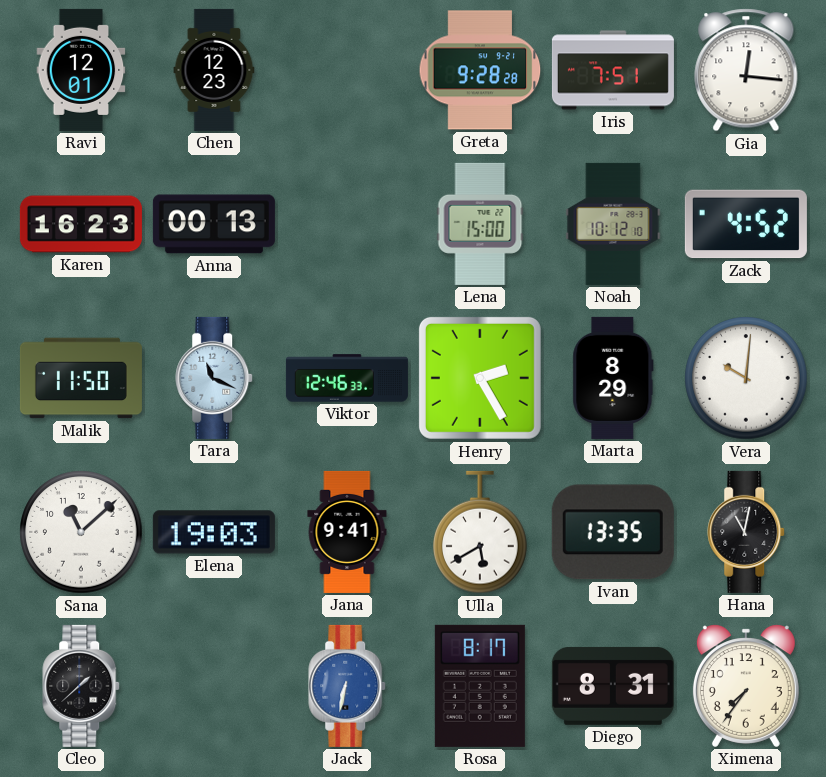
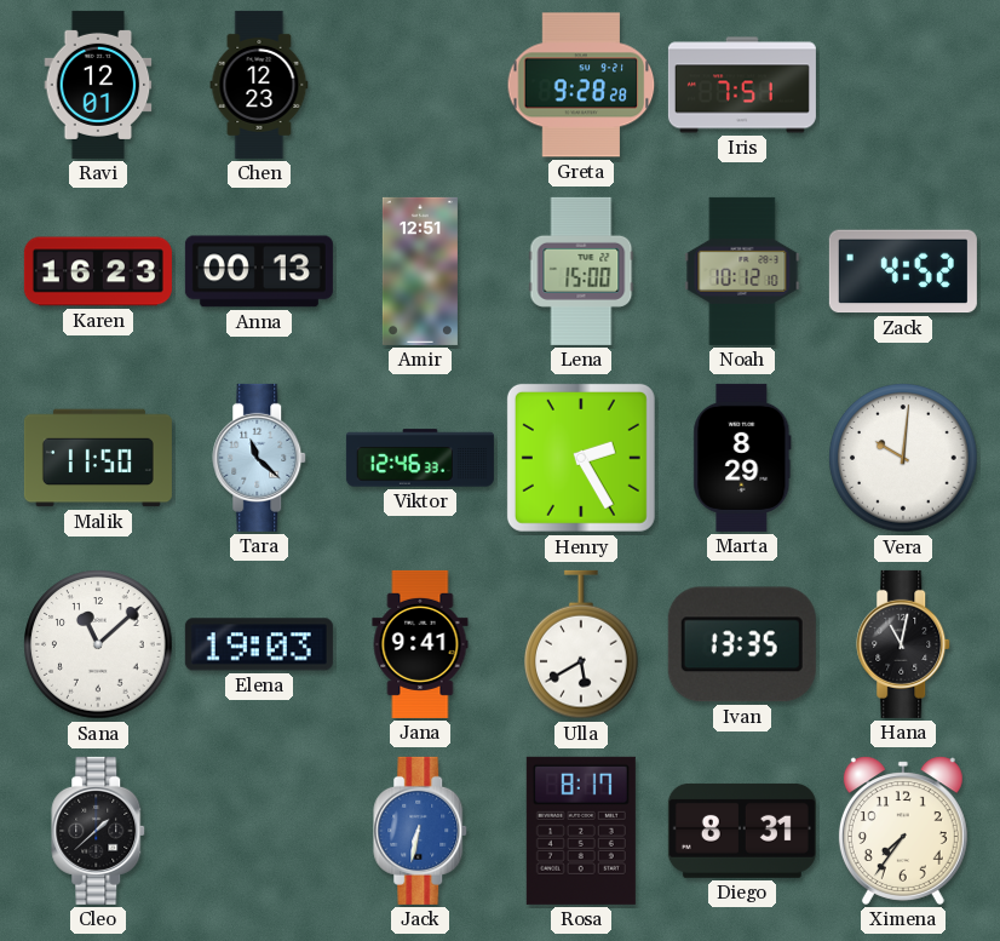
Gia: 12:16 -> none (746, 70)
Amir: none -> 12:51 (420, 271)
Tara: 11:19 -> 11:22 (260, 458)
